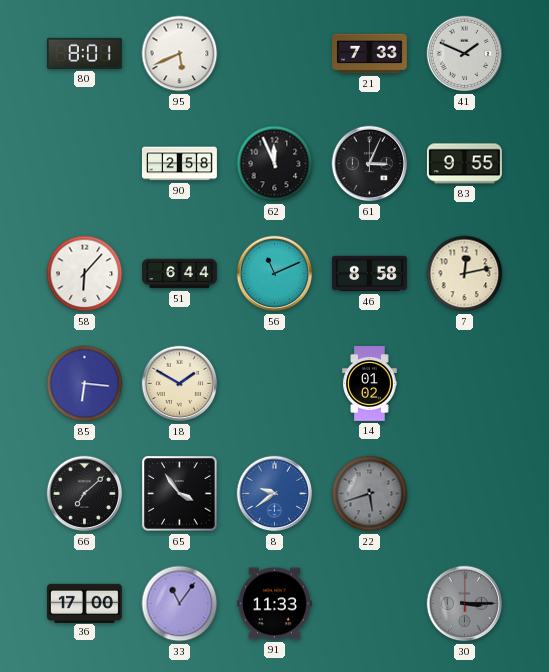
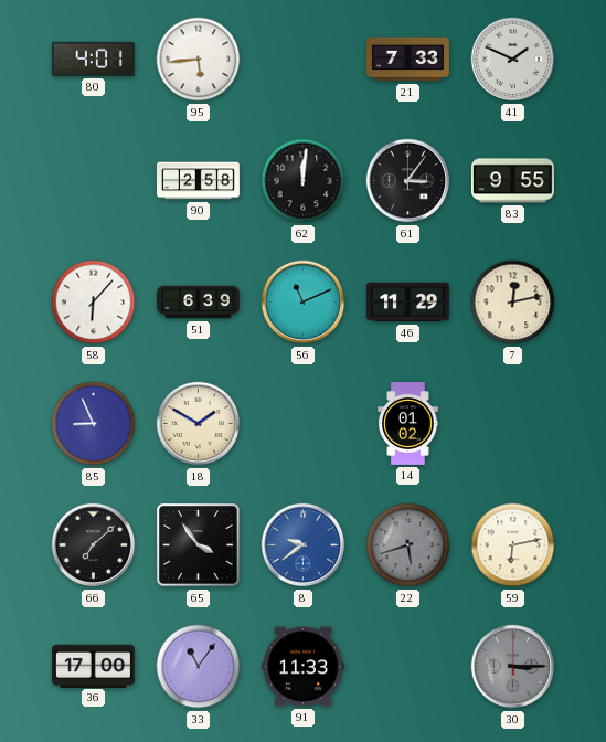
80: 8:01 -> 4:01 (93, 59)
95: 5:41 -> 5:44 (199, 60)
62: 11:56 -> 12:01 (304, 181)
61: 3:04 -> 3:06 (408, 181)
51: 6:44 -> 6:39 (199, 303)
46: 8:58 -> 11:29 (407, 303)
85: 6:16 -> 8:56 (94, 424)
59: none -> 6:13 (513, 545)
